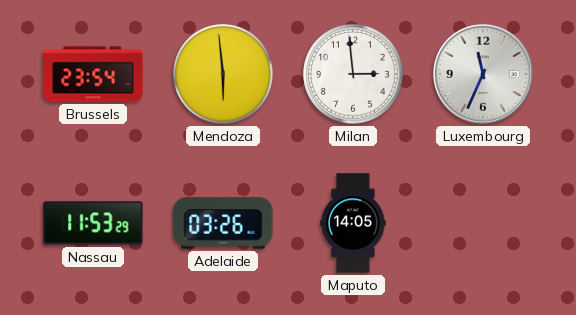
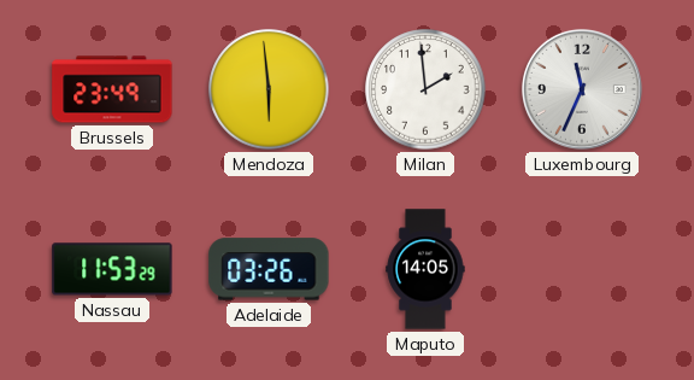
Brussels: 23:54 -> 23:49 (112, 89)
Milan: 2:59 -> 1:59 (425, 89)
